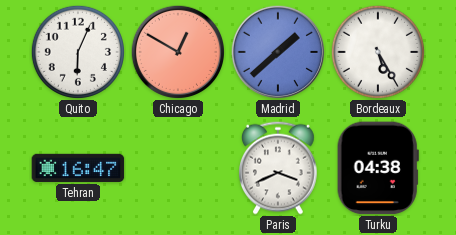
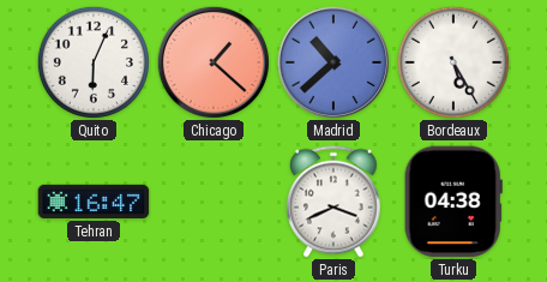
Chicago: 12:50 -> 1:22 (212, 61)
Madrid: 1:38 -> 10:38 (332, 61)
